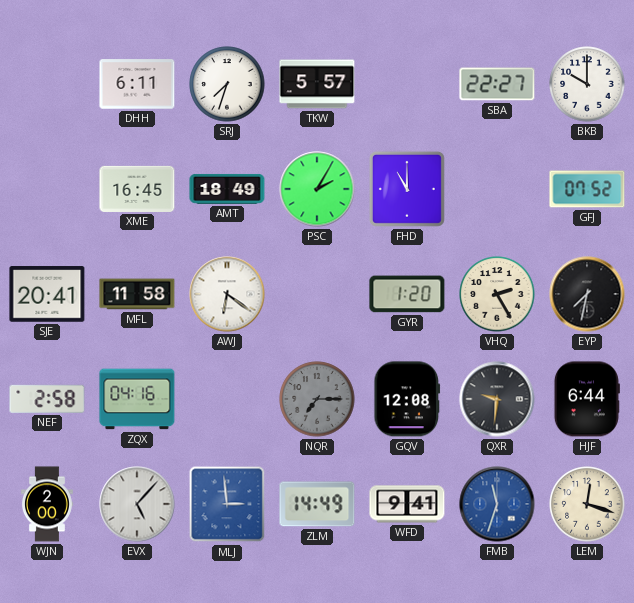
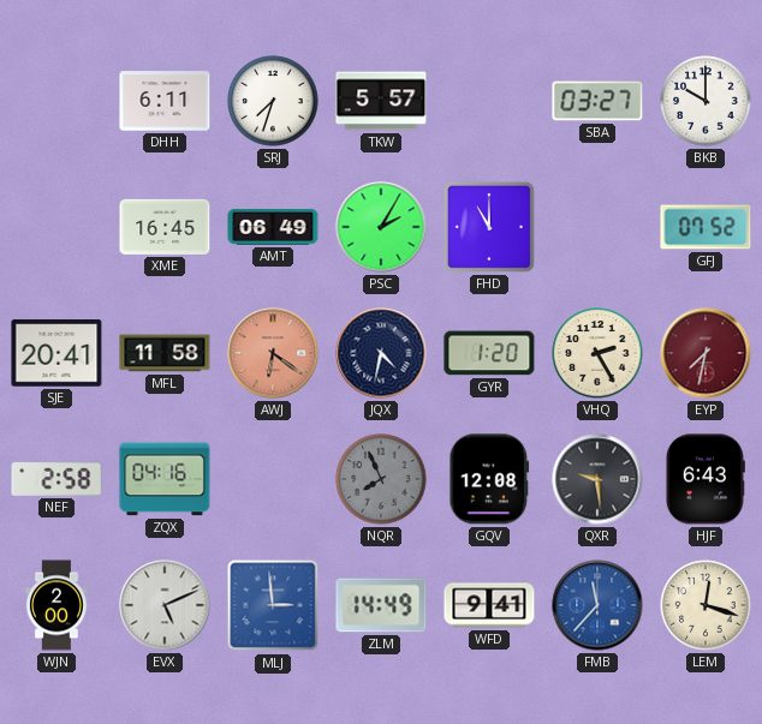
SBA: 22:27 -> 03:27 (597, 101)
AMT: 18:49 -> 06:49 (273, 227)
AWJ dial: white -> salmon (273, 353)
JQX: none -> 4:32 (381, 353)
EYP dial: black -> burgundy (706, 353)
NQR: 7:15 -> 7:56 (381, 479)
QXR: 9:31 -> 9:29 (597, 479)
HJF: 6:44 -> 6:43 (704, 479)
EVX: 5:07 -> 5:11 (165, 605)
FMB: 11:33 -> 11:37 (597, 605)
